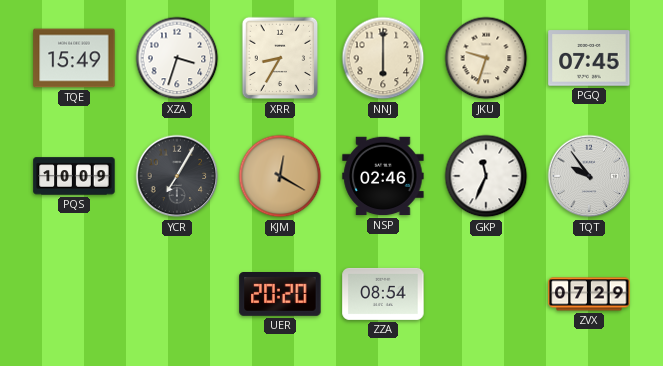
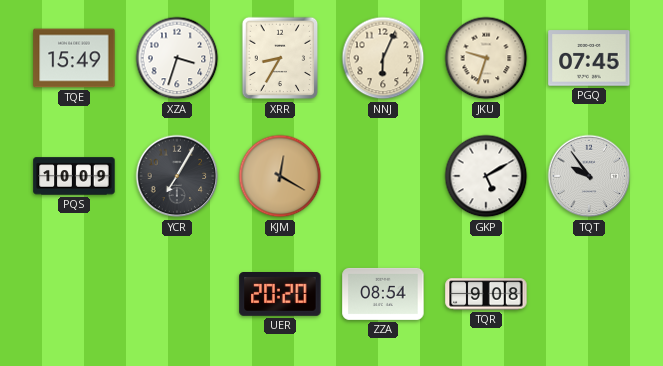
NNJ: 6:00 -> 6:04 (383, 58)
NSP: 02:46 -> none (383, 176)
GKP: 11:34 -> 5:10 (486, 176)
TQR: none -> 9:08 (486, 294)
ZVX: 07:29 -> none (589, 294)
